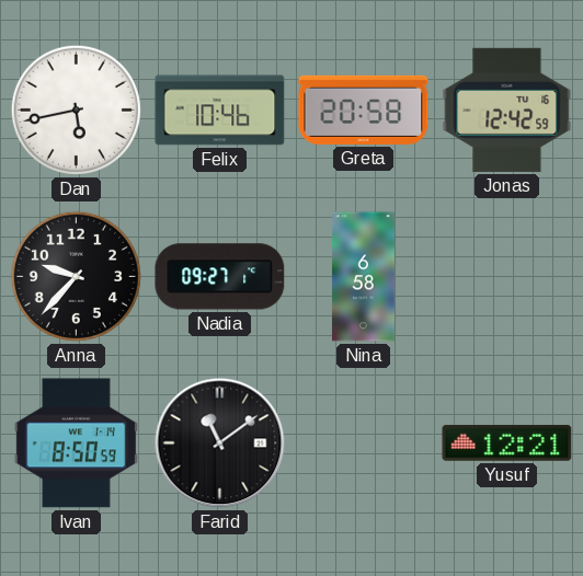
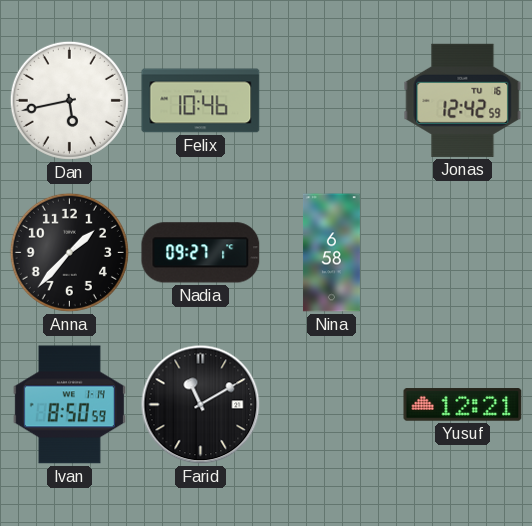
Greta: 20:58 -> none (364, 110)
Anna: 9:37 -> 1:37 (69, 252)
Farid: 11:09 -> 11:10 (201, 405)
